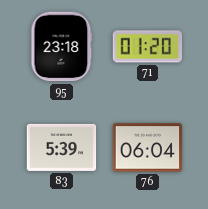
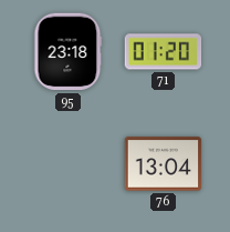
83: 5:39 -> none (62, 147)
76: 06:04 -> 13:04 (164, 164)
